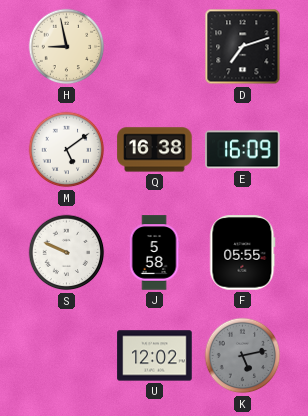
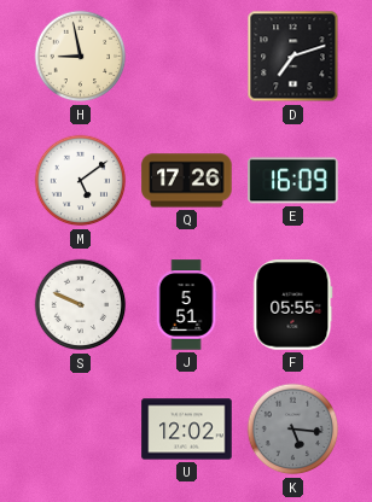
Q: 16:38 -> 17:26 (187, 181)
J: 5:58 -> 5:51 (186, 305)
K: 5:13 -> 5:16 (293, 430)
